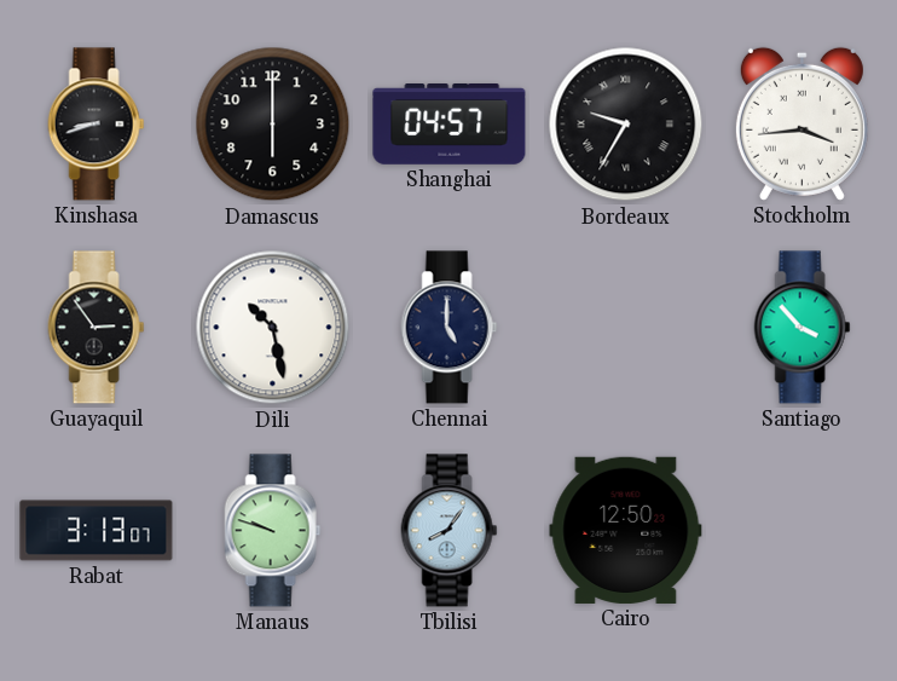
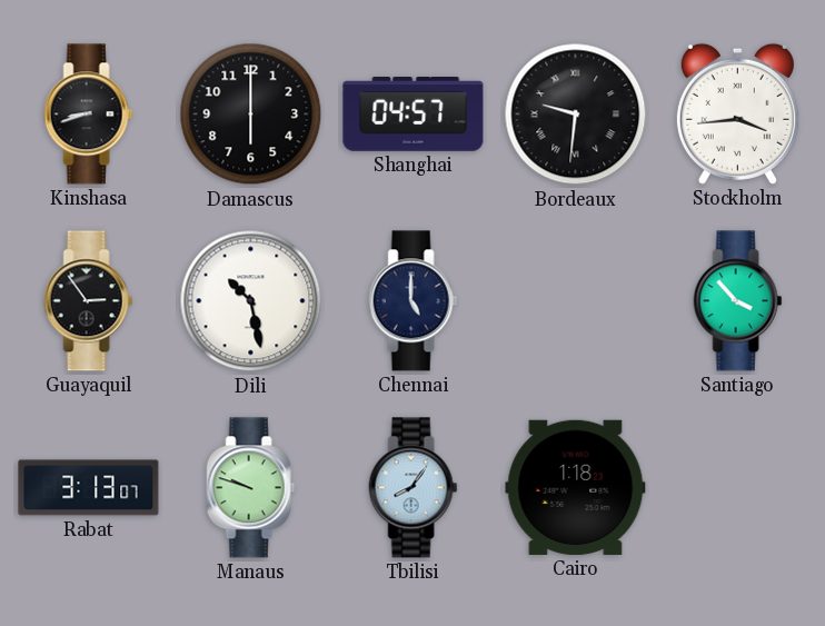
Bordeaux: 9:35 -> 9:31 (576, 115)
Cairo: 12:50 -> 1:18 (576, 487)
